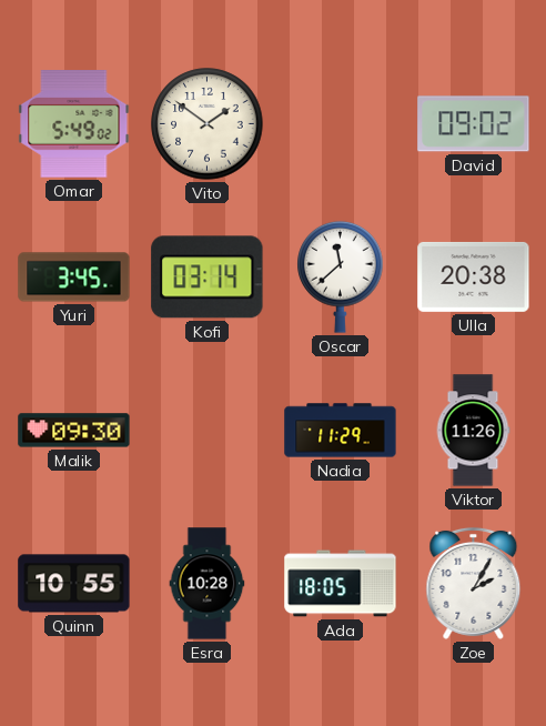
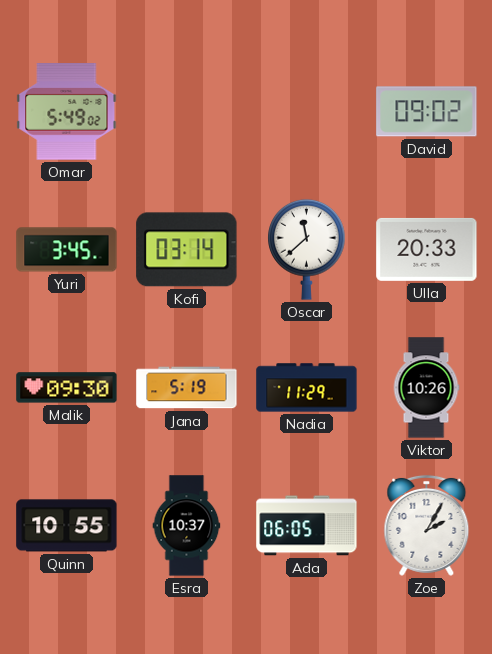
Vito: 1:51 -> none (208, 124)
Ulla: 20:38 -> 20:33 (427, 249)
Jana: none -> 5:19 (187, 388)
Viktor: 11:26 -> 10:26 (426, 388)
Esra: 10:28 -> 10:37 (187, 526)
Ada: 18:05 -> 06:05 (307, 526)
